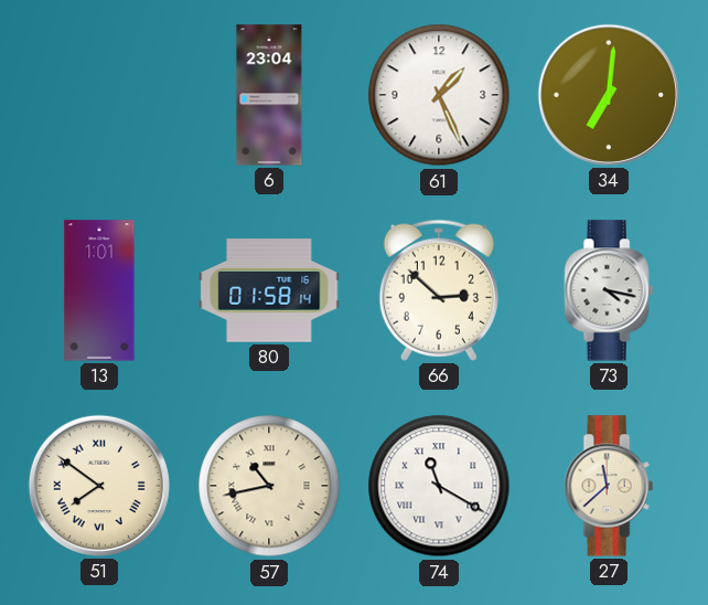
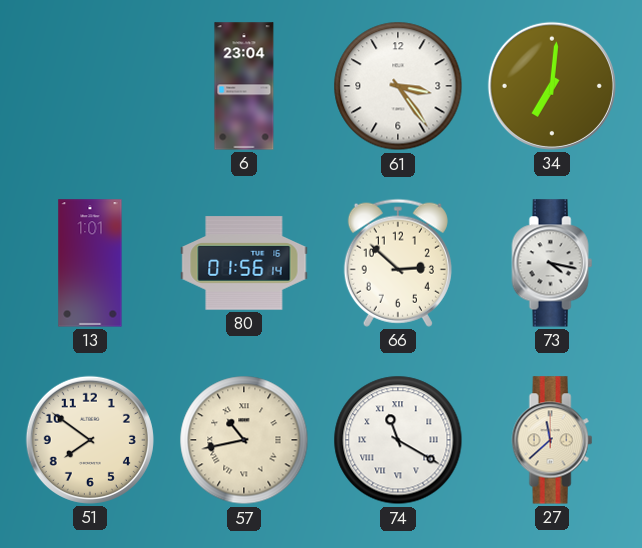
61: 1:26 -> 3:24 (398, 86)
80: 01:58 -> 01:56 (244, 263)
51 numerals: Roman -> Arabic (90, 440)
